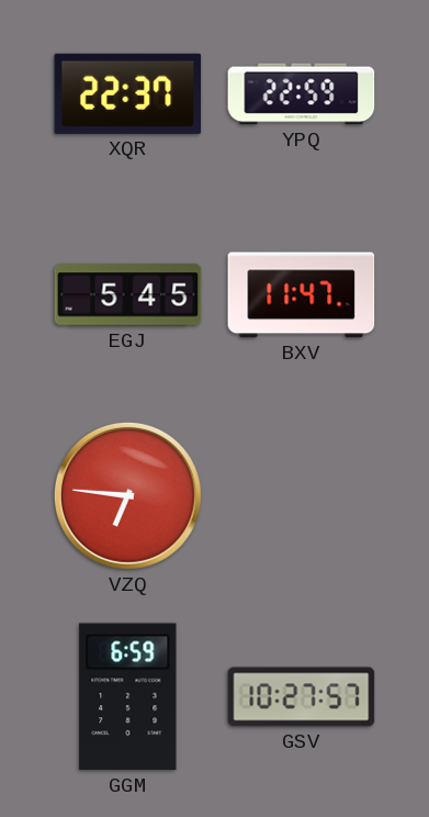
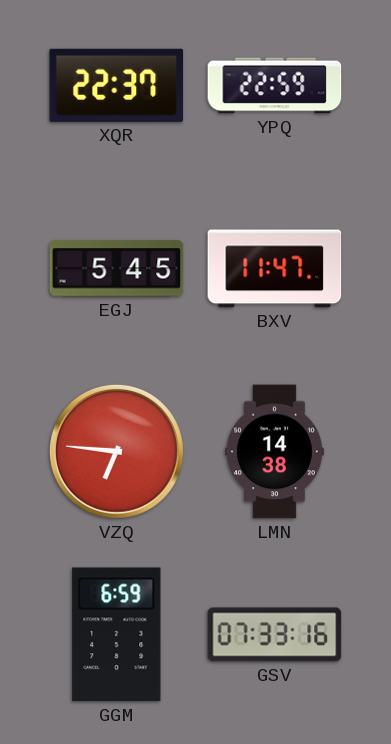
LMN: none -> 14:38 (274, 452)
GSV: 10:27 -> 07:33 (275, 635)
